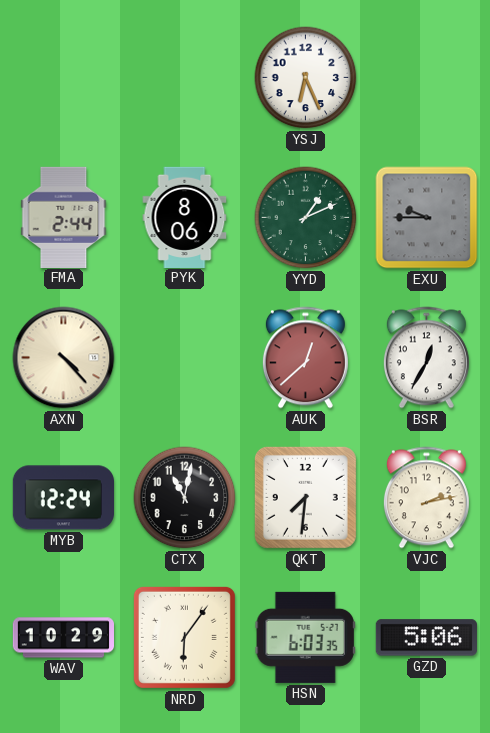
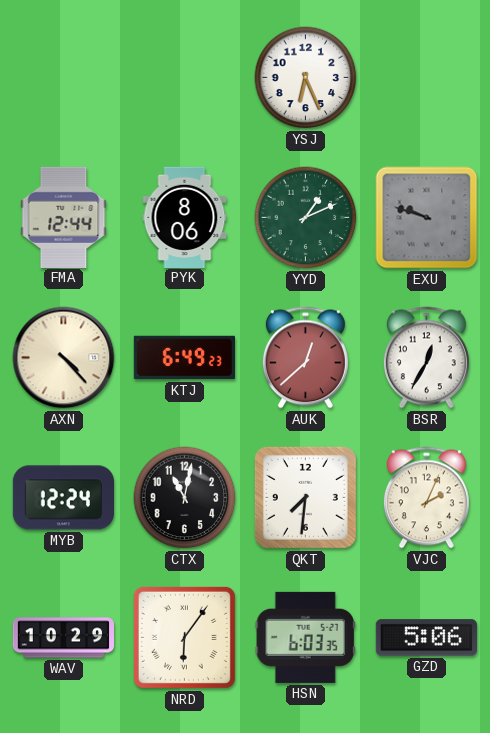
FMA: 2:44 -> 12:44 (64, 217)
EXU: 9:45 -> 9:48 (427, 218)
KTJ: none -> 6:49 (184, 358)
VJC: 2:13 -> 2:04 (426, 498)
